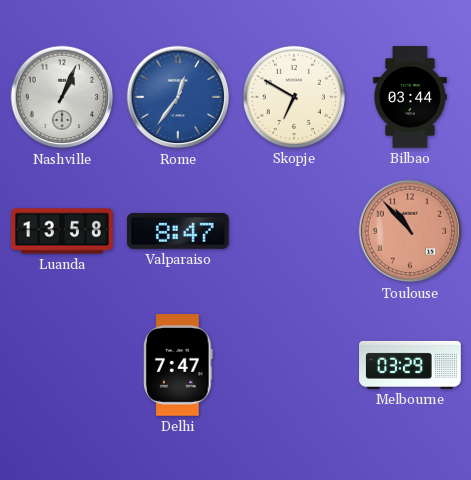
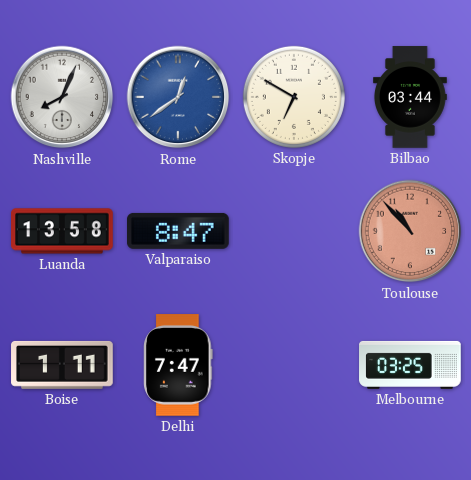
Nashville: 1:04 -> 8:04 (62, 97)
Rome: 12:36 -> 12:39 (178, 97)
Boise: none -> 1:11 (62, 365)
Melbourne: 03:29 -> 03:25 (410, 365)
